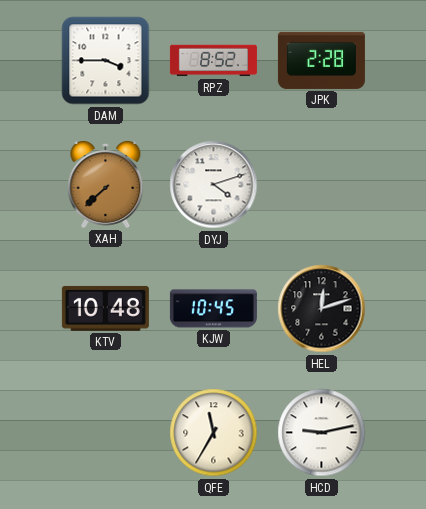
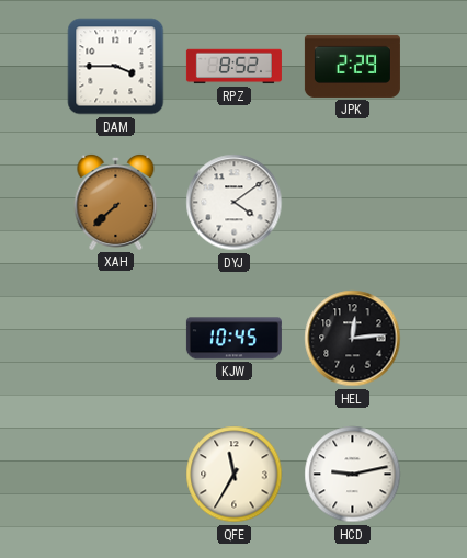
JPK: 2:28 -> 2:29 (352, 66)
DYJ: 4:12 -> 4:09 (235, 203)
KTV: 10:48 -> none (105, 308)
HEL: 12:12 -> 12:14 (353, 339)
